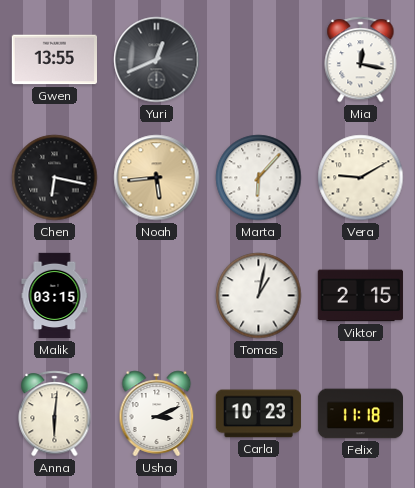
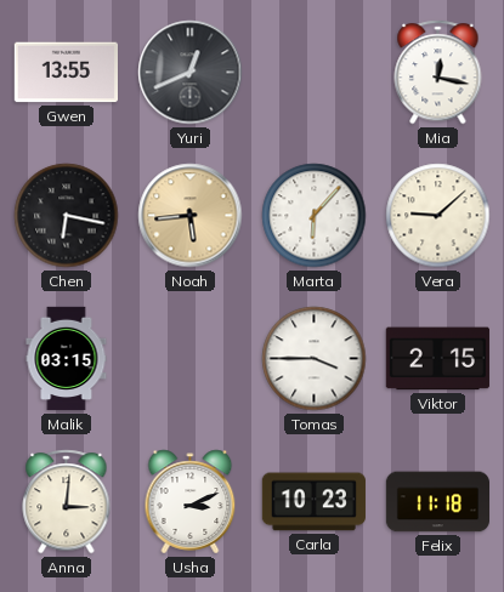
Vera: 9:10 -> 9:08 (438, 216)
Tomas: 1:02 -> 3:45 (315, 359)
Anna: 6:01 -> 3:01 (67, 502)
